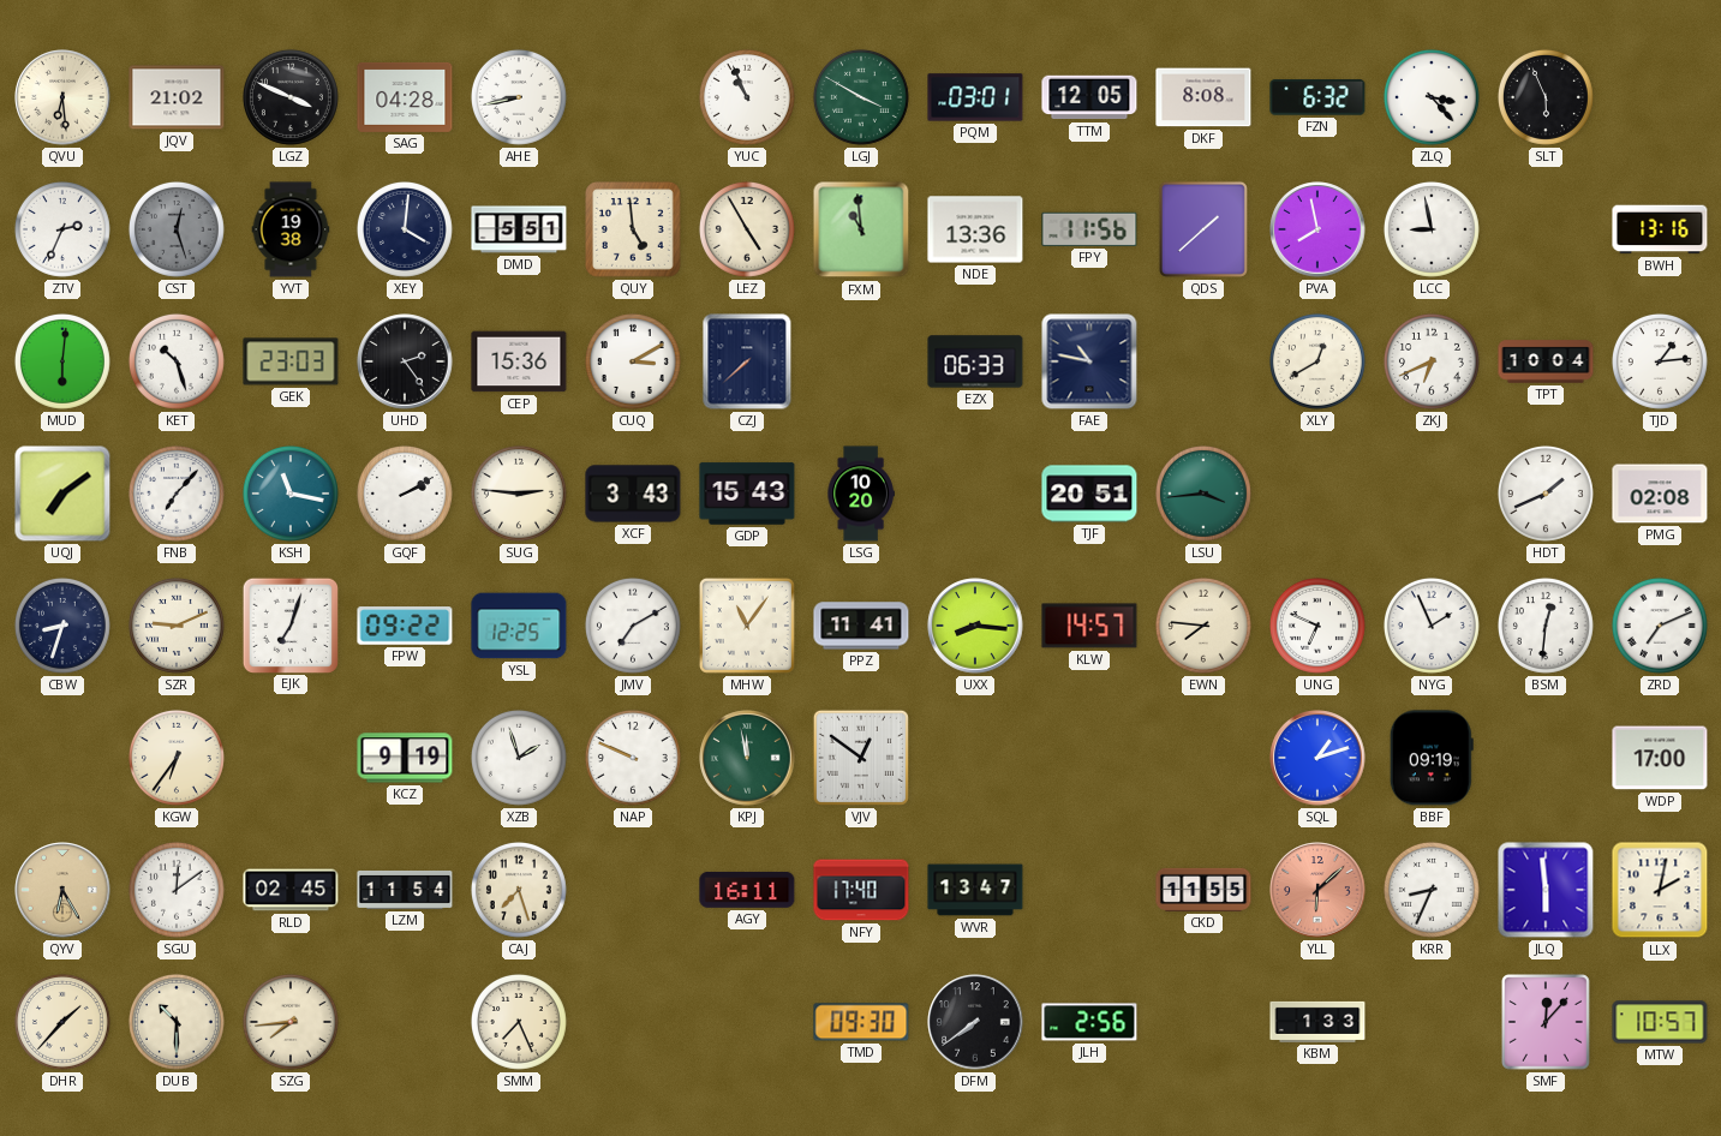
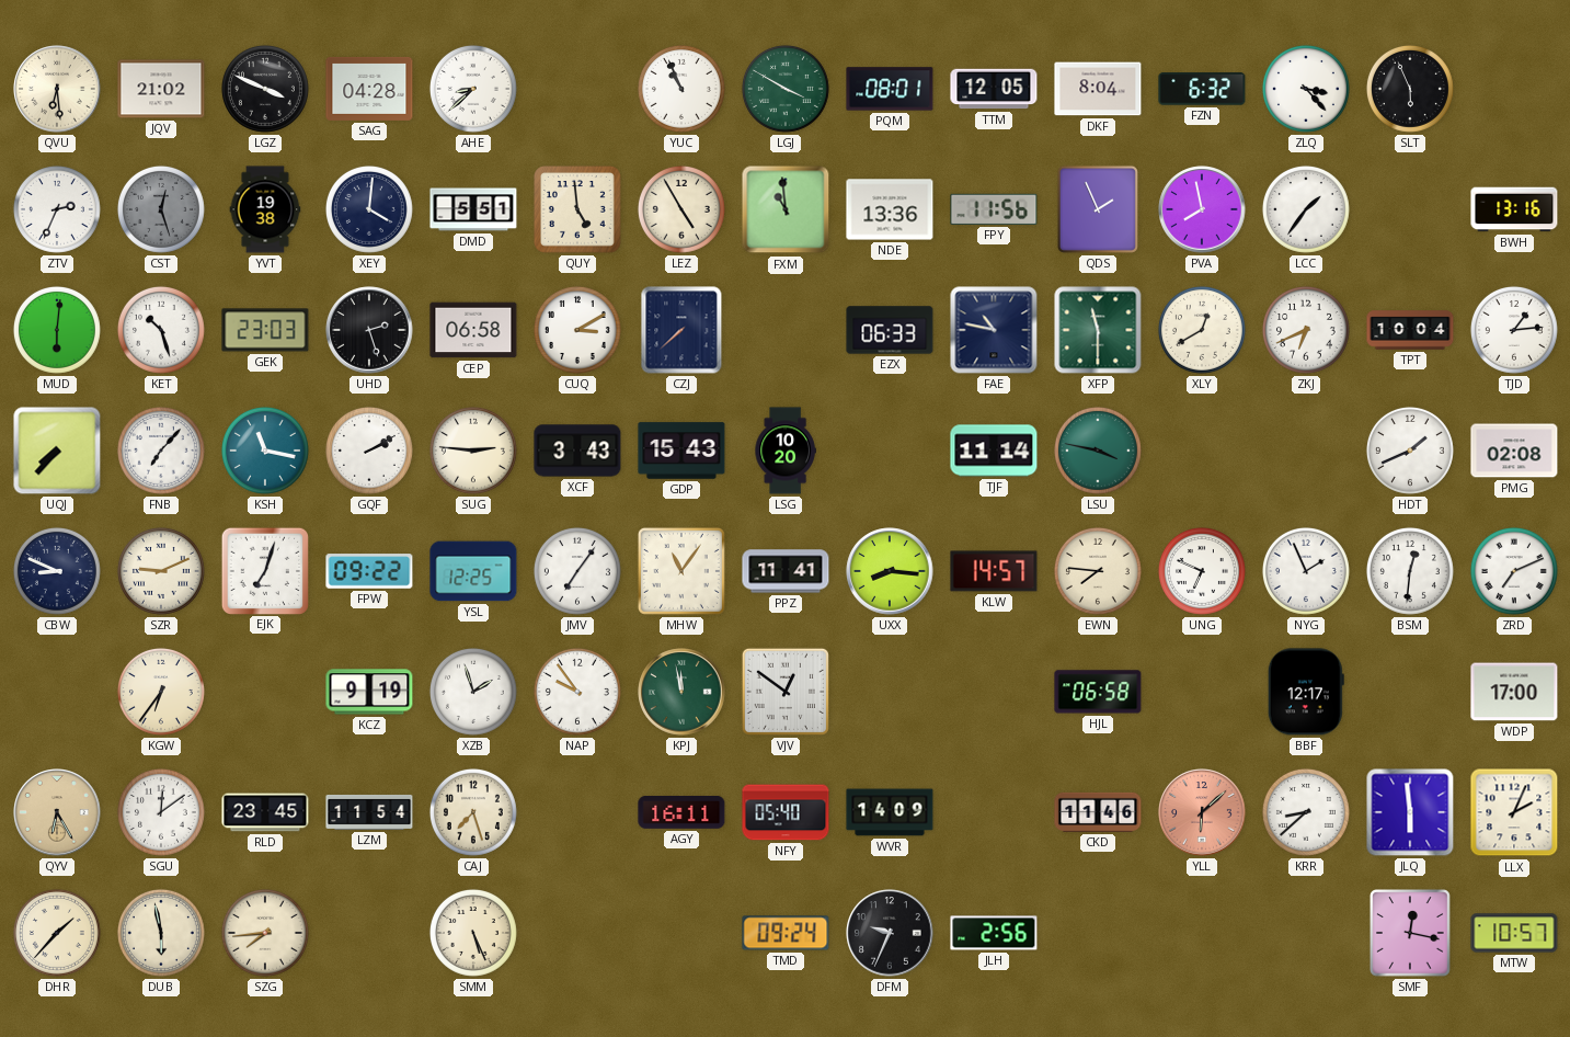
AHE: 8:43 -> 8:38 (473, 89)
PQM: 03:01 -> 08:01 (890, 89)
DKF: 8:08 -> 8:04 (1098, 89)
QDS: 1:38 -> 1:56 (1098, 209)
LCC: 8:58 -> 1:36 (1306, 209)
UHD: 2:24 -> 2:27 (369, 330)
CEP: 15:36 -> 06:58 (473, 330)
XFP: none -> 11:30 (1098, 330)
UQJ: 7:09 -> 7:37 (57, 451)
TJF: 20:51 -> 11:14 (994, 451)
LSU: 3:44 -> 3:47 (1098, 451)
CBW: 8:33 -> 8:49 (57, 571)
JMV: 7:10 -> 7:06 (577, 571)
NAP: 9:49 -> 9:54 (577, 692)
HJL: none -> 06:58 (1098, 692)
SQL: 1:12 -> none (1317, 758)
BBF: 09:19 -> 12:17 (1306, 692)
RLD: 02:45 -> 23:45 (265, 812)
NFY: 17:40 -> 05:40 (786, 812)
WVR: 13:47 -> 14:09 (890, 812)
CKD: 11:55 -> 11:46 (1098, 812)
KRR: 8:34 -> 8:38 (1306, 812)
LLX: 2:02 -> 2:04 (1514, 812)
DUB: 10:30 -> 5:58 (161, 933)
SMM: 7:26 -> 5:26 (473, 933)
TMD: 09:30 -> 09:24 (786, 933)
DFM: 7:39 -> 9:34 (890, 933)
KBM: 1:33 -> none (1317, 1022)
SMF: 12:07 -> 12:17 (1410, 933)
